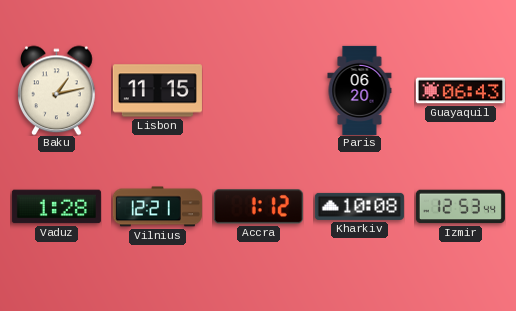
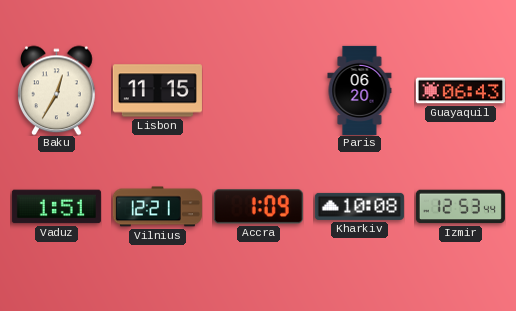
Baku: 1:13 -> 12:35 (57, 90)
Vaduz: 1:28 -> 1:51 (56, 207)
Accra: 1:12 -> 1:09 (258, 207)
